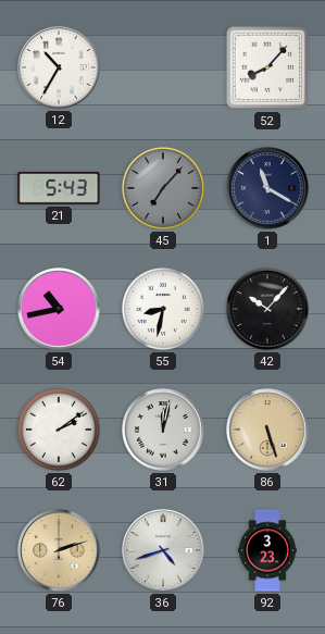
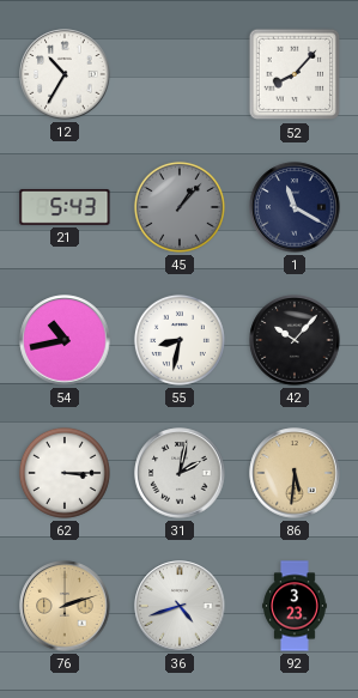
45: 7:07 -> 1:07 (180, 207)
62: 2:09 -> 3:15 (65, 473)
31: 12:02 -> 2:02 (180, 473)
86: 5:27 -> 5:31 (295, 473)
